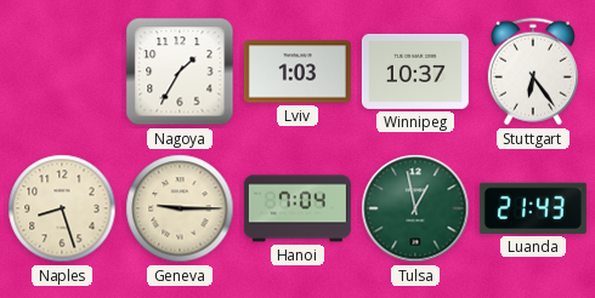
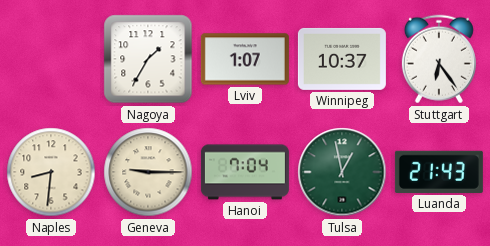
Lviv: 1:03 -> 1:07 (245, 59)
Naples: 8:27 -> 8:31 (51, 172)
